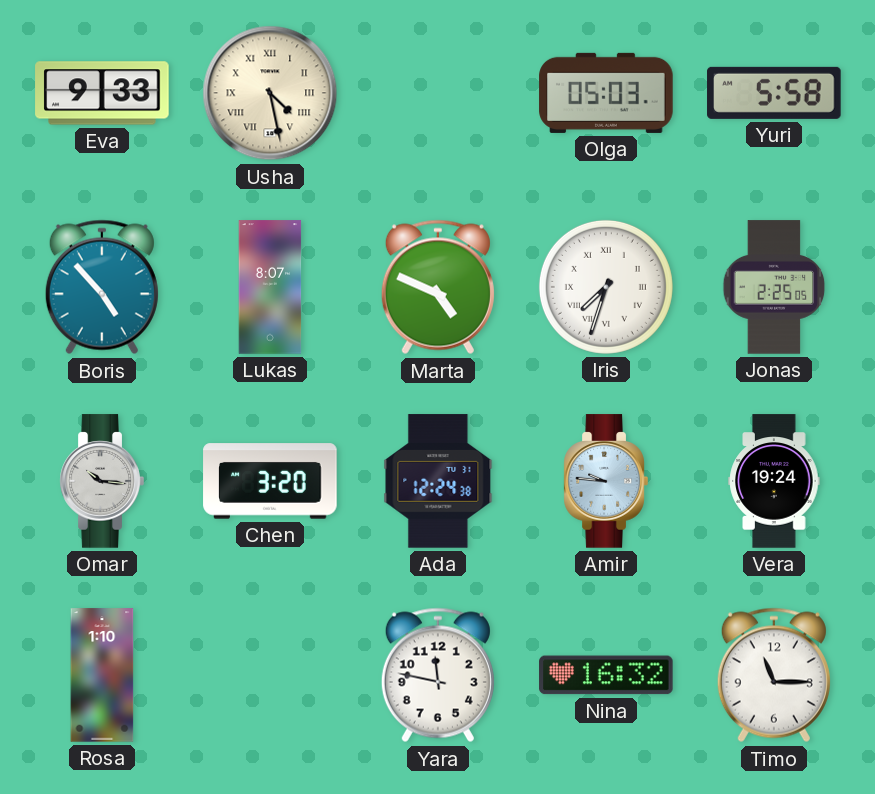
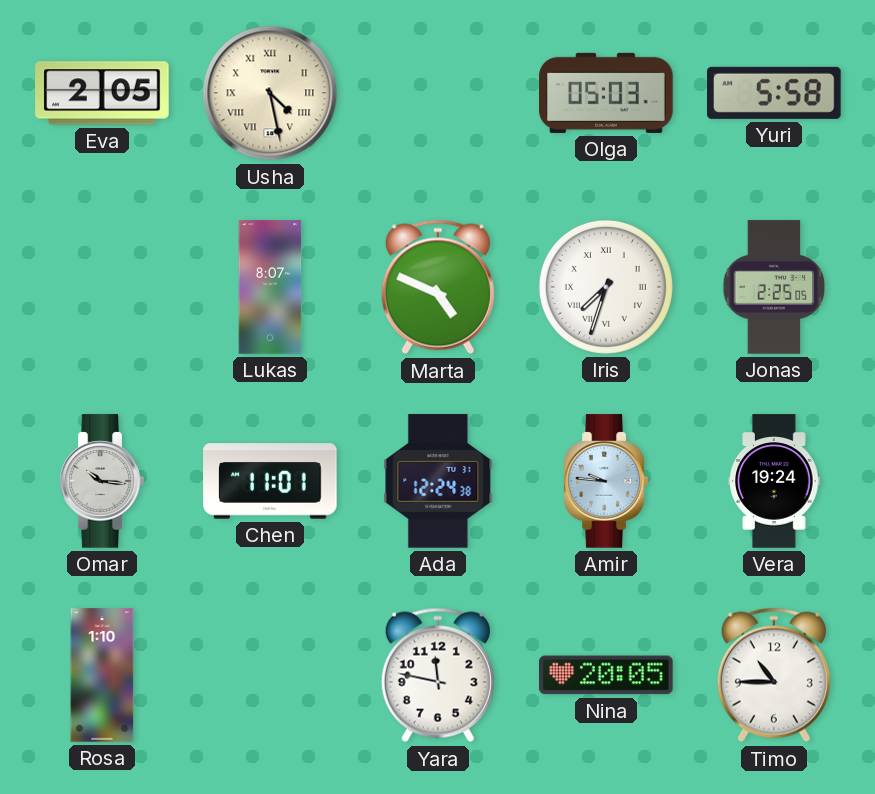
Eva: 9:33 -> 2:05 (102, 93)
Boris: 4:53 -> none (102, 287)
Chen: 3:20 -> 11:01 (270, 481)
Nina: 16:32 -> 20:05 (606, 675)
Timo: 11:15 -> 10:45 (774, 675)
